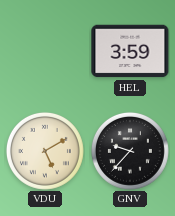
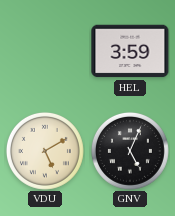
GNV: 9:37 -> 5:04 (130, 151)
